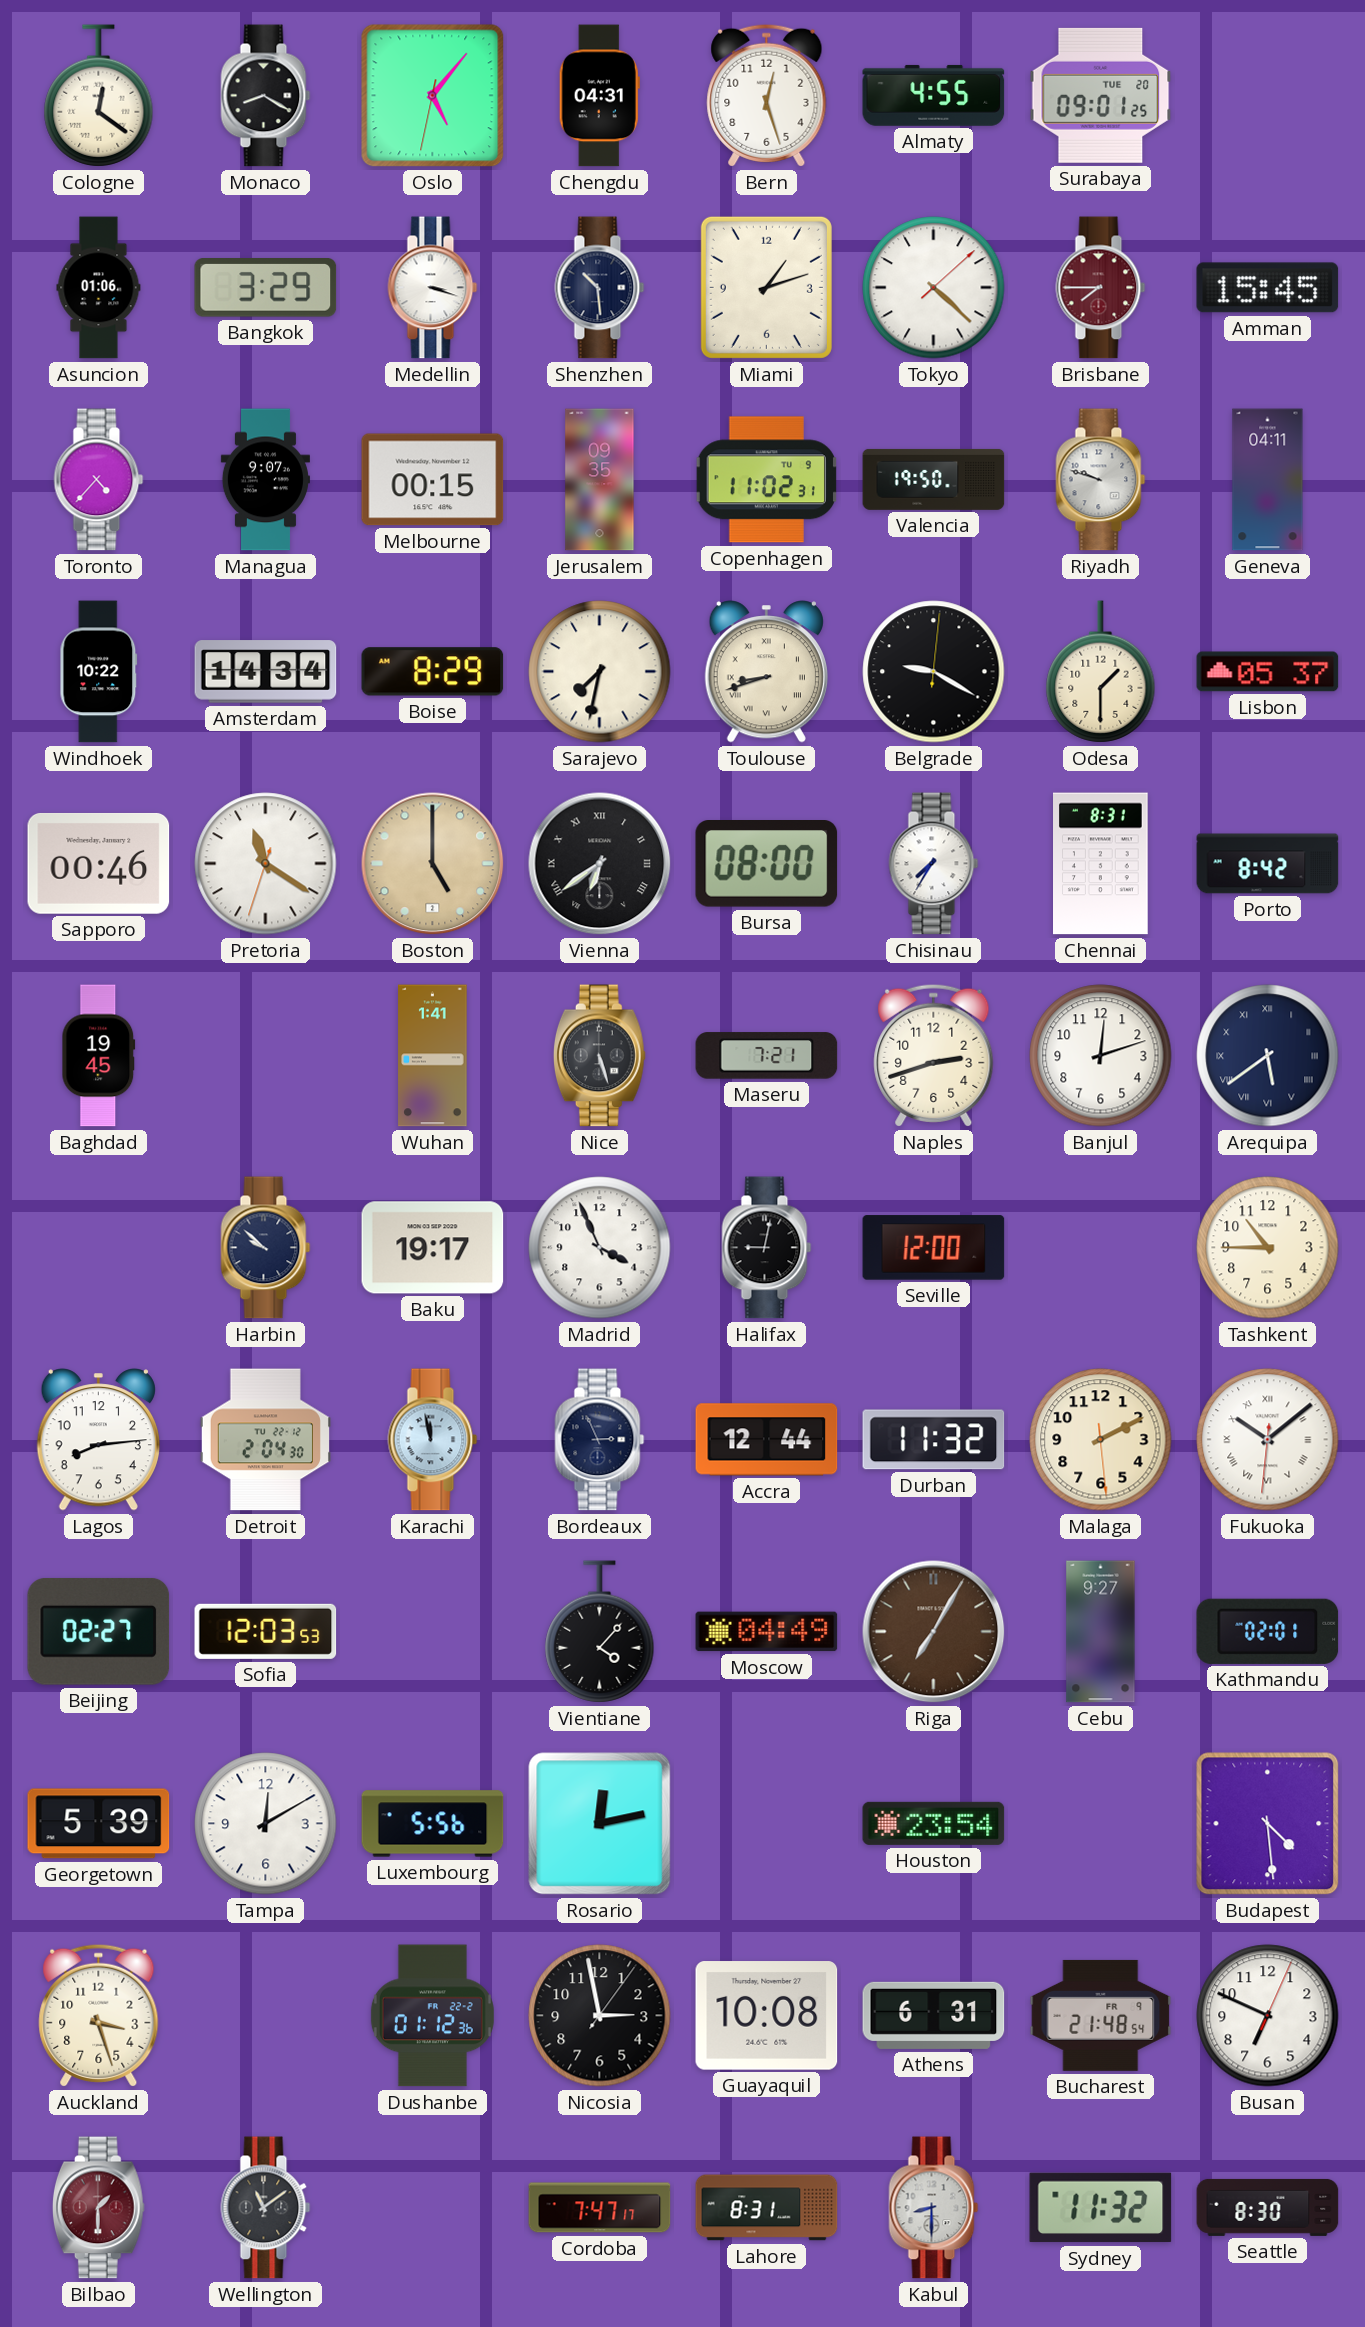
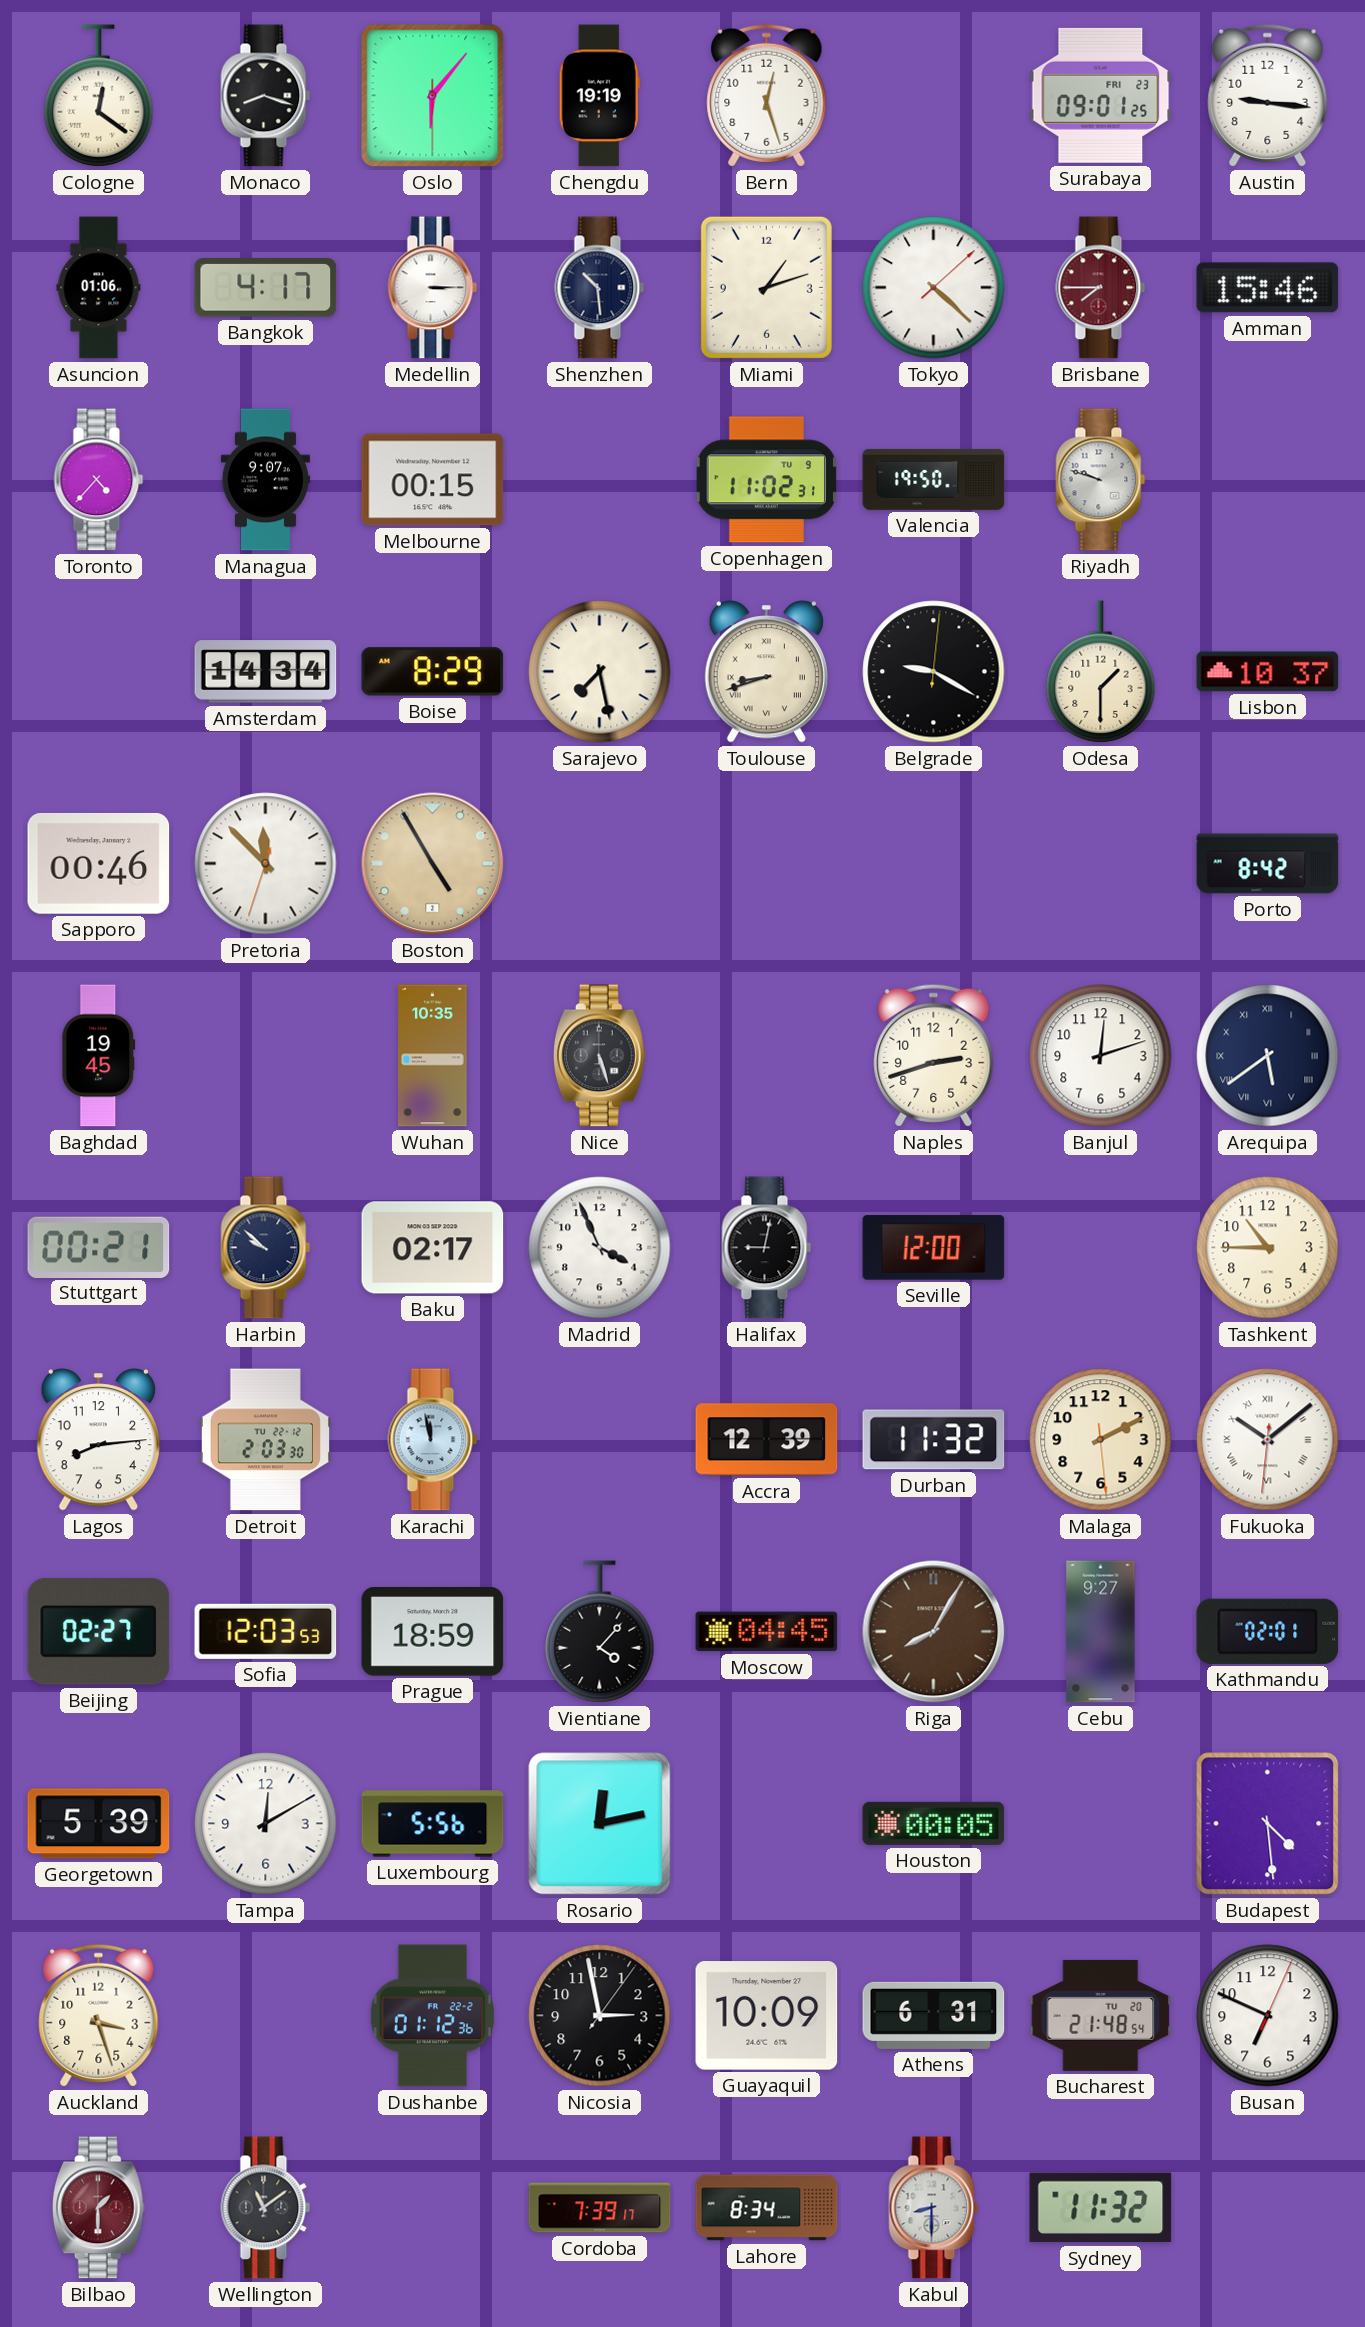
Monaco: 8:20 -> 8:18 (266, 96)
Oslo: 5:06 -> 6:06 (433, 96)
Chengdu: 04:31 -> 19:19 (599, 96)
Almaty: 4:55 -> none (934, 95)
Surabaya date: TUE 20 -> FRI 23 (1101, 95)
Austin: none -> 9:16 (1268, 95)
Bangkok: 3:29 -> 4:17 (266, 288)
Medellin: 3:18 -> 3:15 (433, 288)
Amman: 15:45 -> 15:46 (1268, 288)
Jerusalem: 09:35 -> none (600, 480)
Geneva: 04:11 -> none (1268, 480)
Windhoek: 10:22 -> none (99, 672)
Sarajevo: 7:32 -> 7:28 (600, 672)
Lisbon: 05:37 -> 10:37 (1268, 672)
Pretoria: 11:20 -> 11:52 (266, 864)
Boston: 5:00 -> 4:55 (433, 864)
Vienna: 6:39 -> none (600, 864)
Bursa: 08:00 -> none (767, 864)
Chisinau: 7:35 -> none (934, 864)
Chennai: 8:31 -> none (1101, 864)
Wuhan: 1:41 -> 10:35 (433, 1056)
Maseru: 7:21 -> none (767, 1056)
Stuttgart: none -> 00:21 (99, 1247)
Baku: 19:17 -> 02:17 (433, 1248)
Detroit: 2:04 -> 2:03 (265, 1440)
Bordeaux: 2:56 -> none (600, 1440)
Accra: 12:44 -> 12:39 (767, 1440)
Prague: none -> 18:59 (433, 1632)
Moscow: 04:49 -> 04:45 (767, 1632)
Riga: 7:05 -> 8:05 (934, 1632)
Houston: 23:54 -> 00:05 (934, 1823)
Guayaquil: 10:08 -> 10:09 (767, 2016)
Bucharest date: FR 9 -> TU 20 (1101, 2015)
Cordoba: 7:47 -> 7:39 (600, 2208)
Lahore: 8:31 -> 8:34 (767, 2208)
Seattle: 8:30 -> none (1268, 2207)
